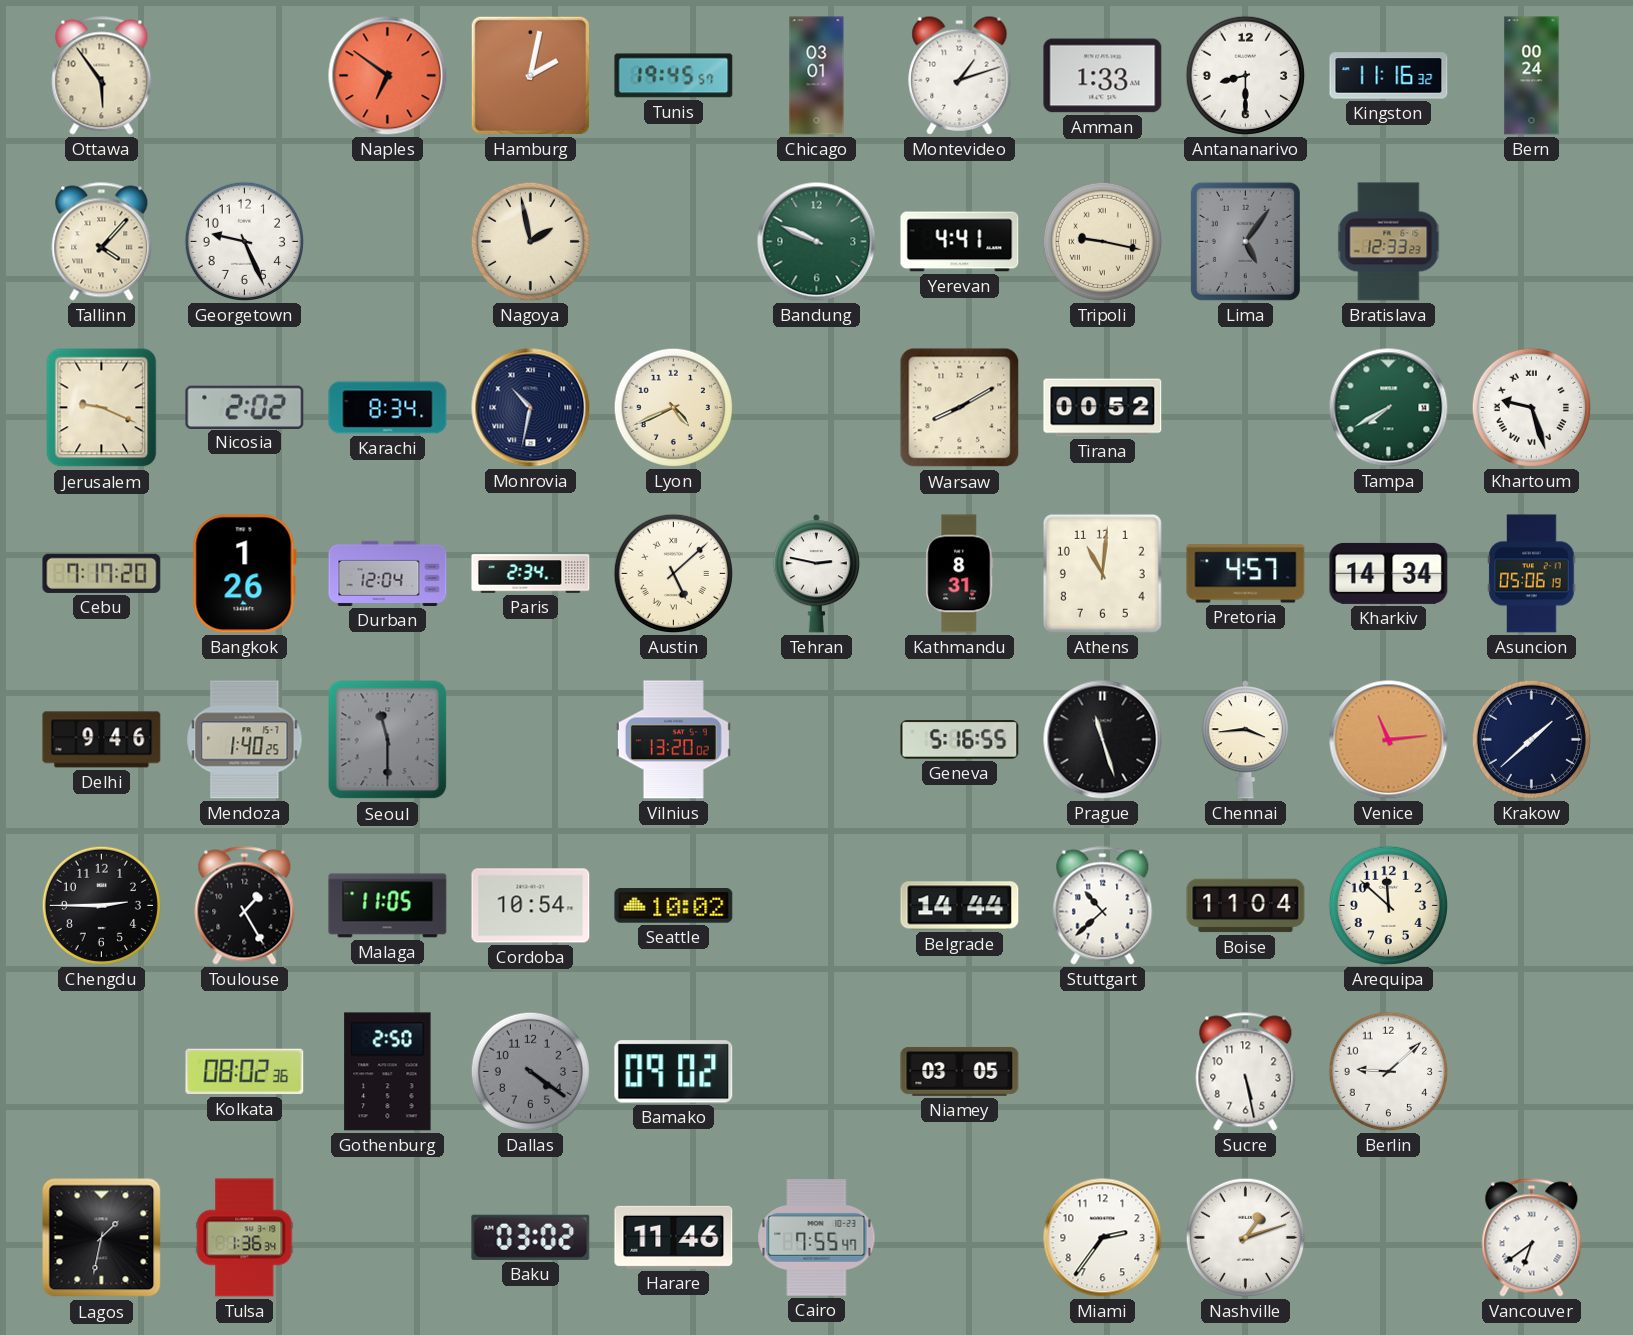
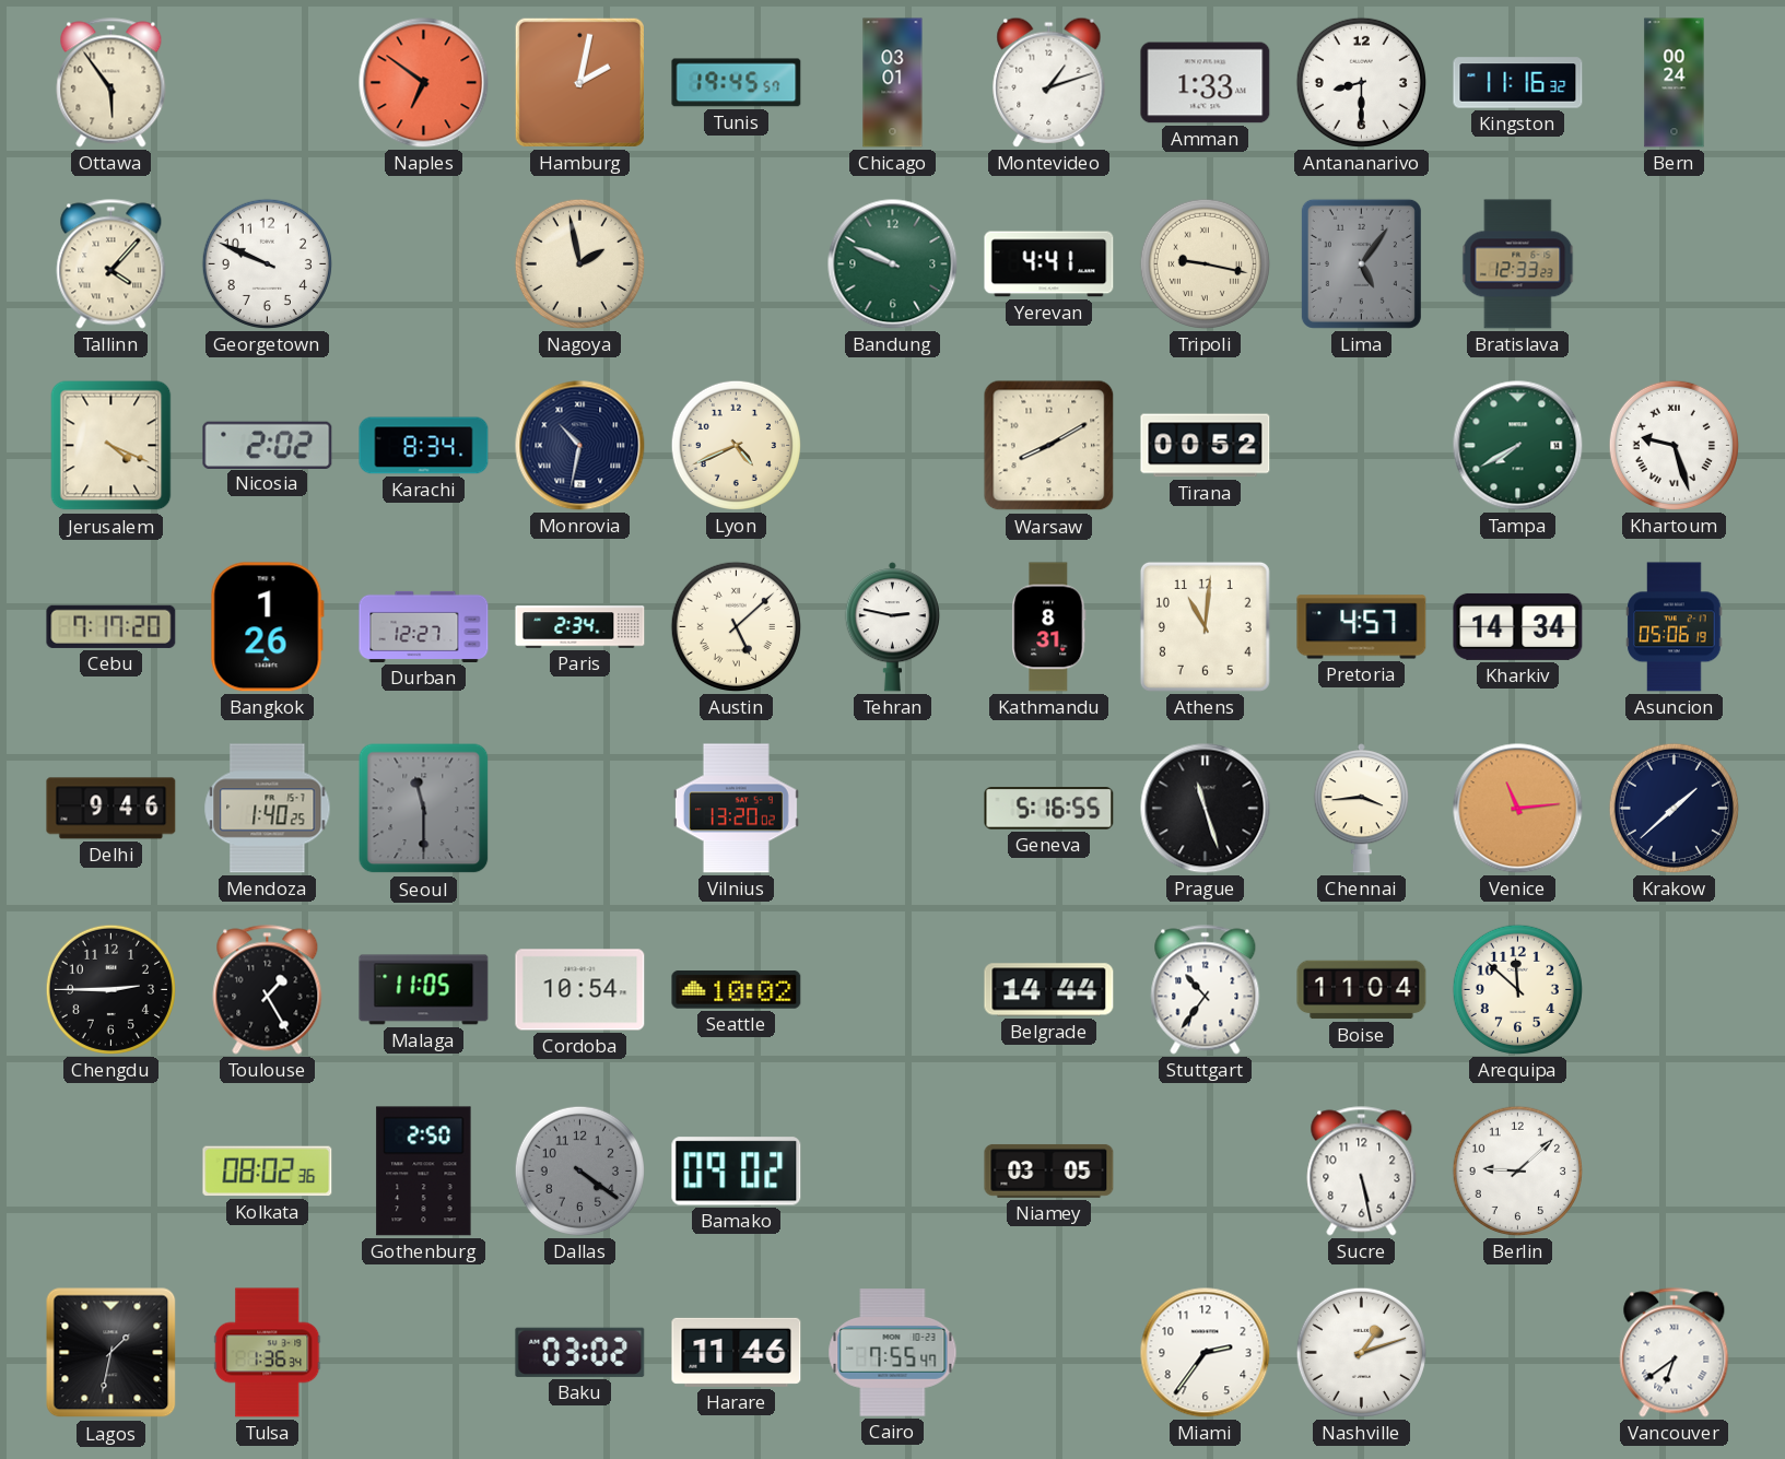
Georgetown: 9:26 -> 9:49 (267, 263)
Jerusalem: 9:19 -> 4:19 (111, 446)
Durban: 12:04 -> 12:27 (424, 626)
Stuttgart: 10:38 -> 10:36 (1206, 990)
